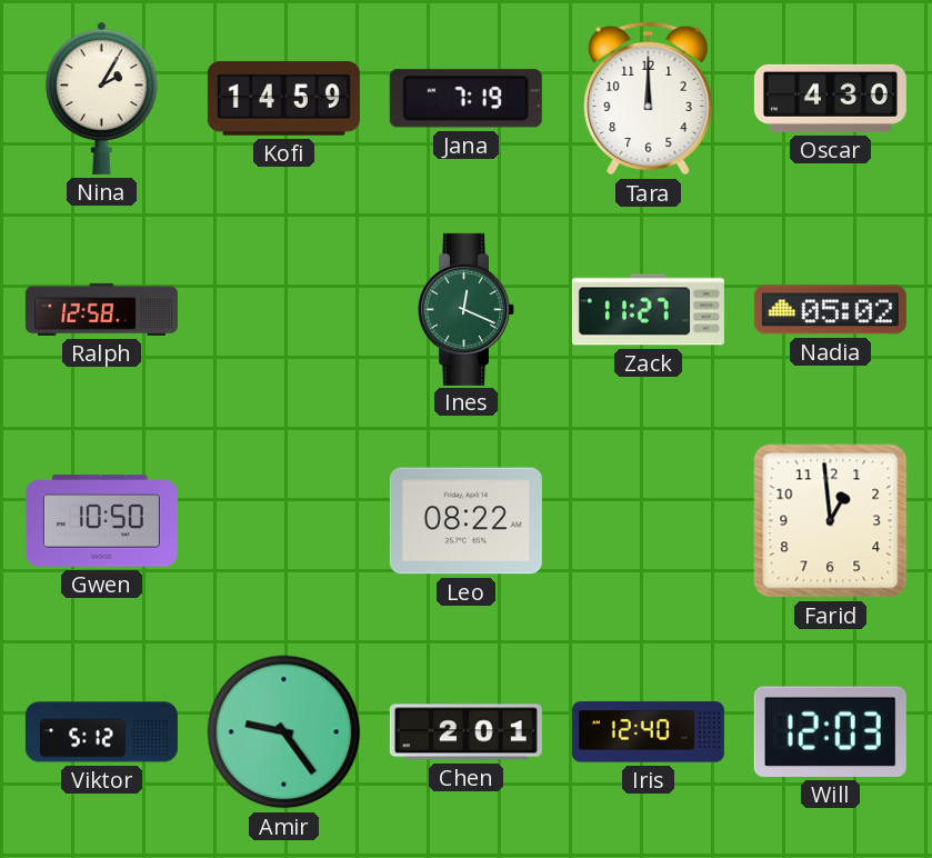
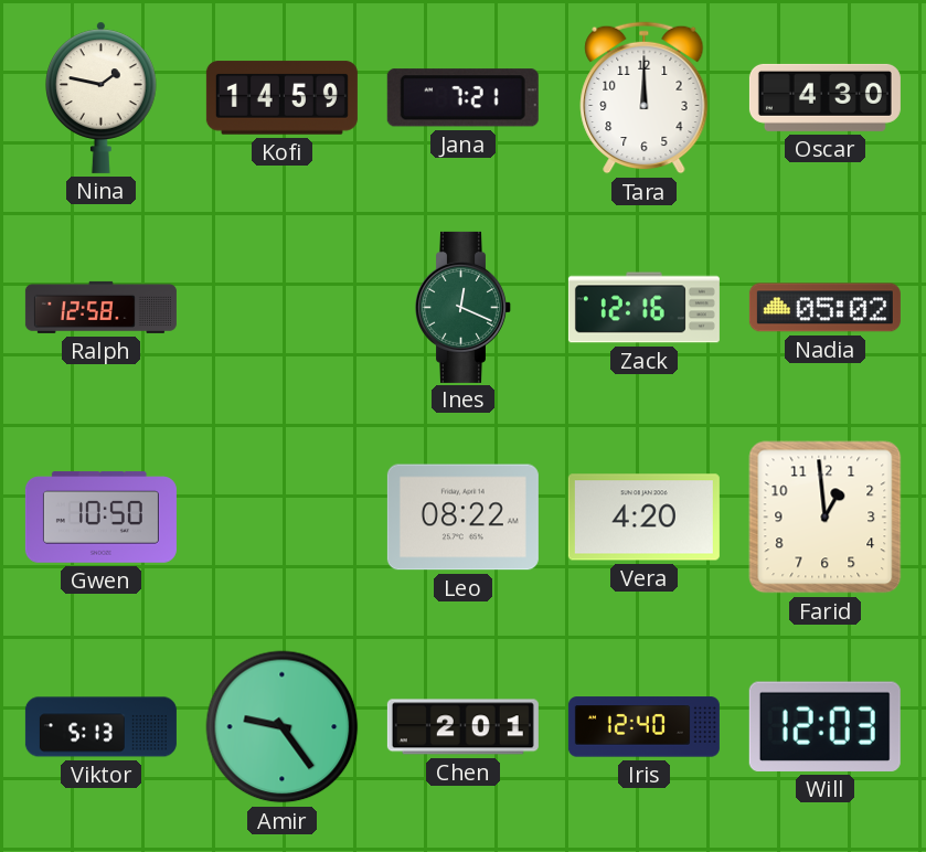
Nina: 2:05 -> 1:47 (102, 97)
Jana: 7:19 -> 7:21 (462, 98)
Zack: 11:27 -> 12:16 (643, 308)
Vera: none -> 4:20 (643, 518)
Viktor: 5:12 -> 5:13 (100, 727)
